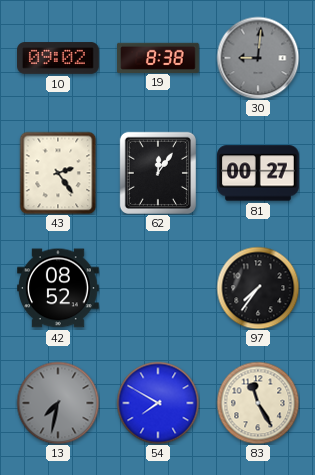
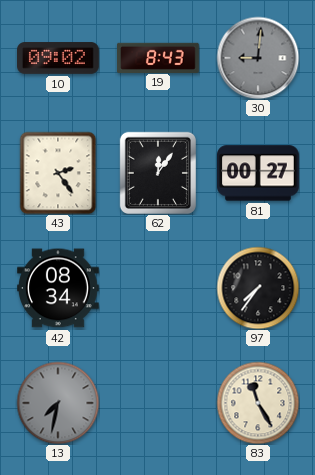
19: 8:38 -> 8:43 (159, 57)
42: 08:52 -> 08:34 (59, 288)
54: 7:50 -> none (158, 403)
